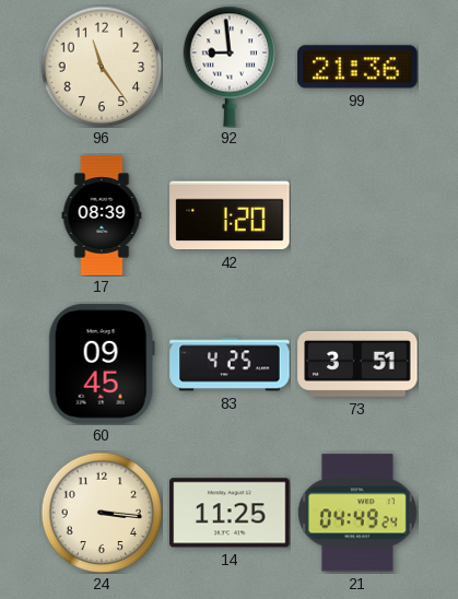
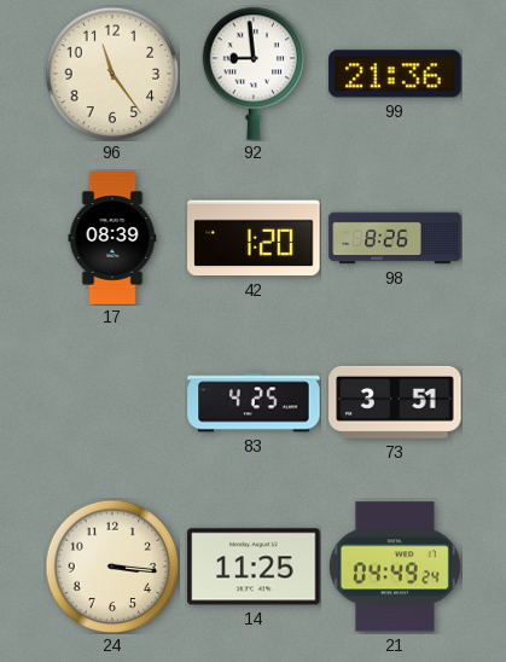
98: none -> 8:26 (395, 238)
60: 09:45 -> none (102, 364)
